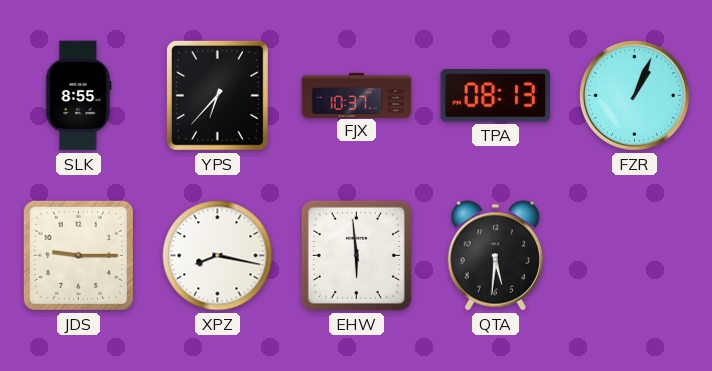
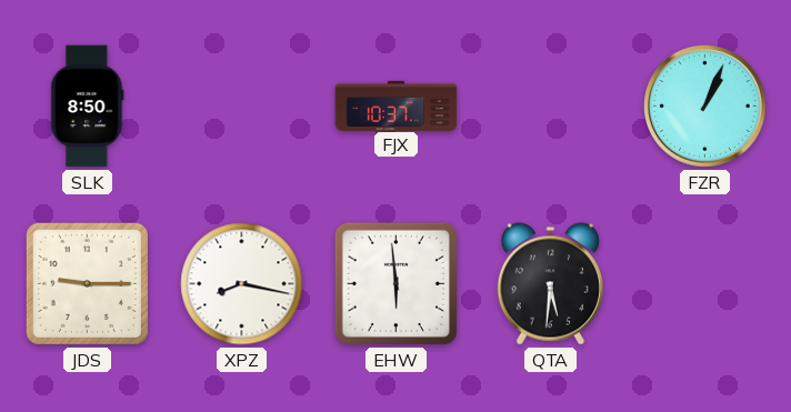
SLK: 8:55 -> 8:50 (88, 107)
YPS: 6:37 -> none (217, 96)
TPA: 08:13 -> none (496, 96)
